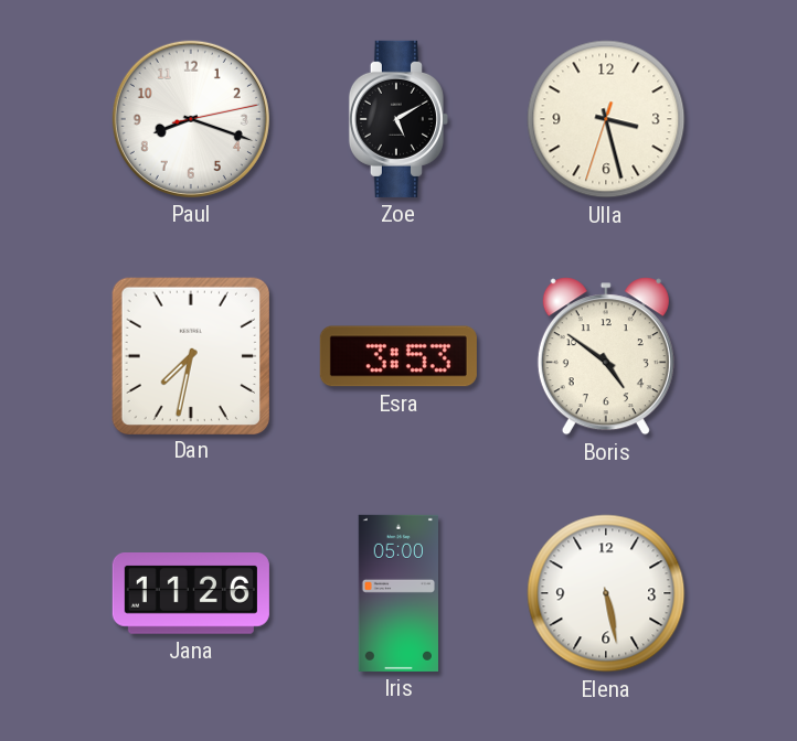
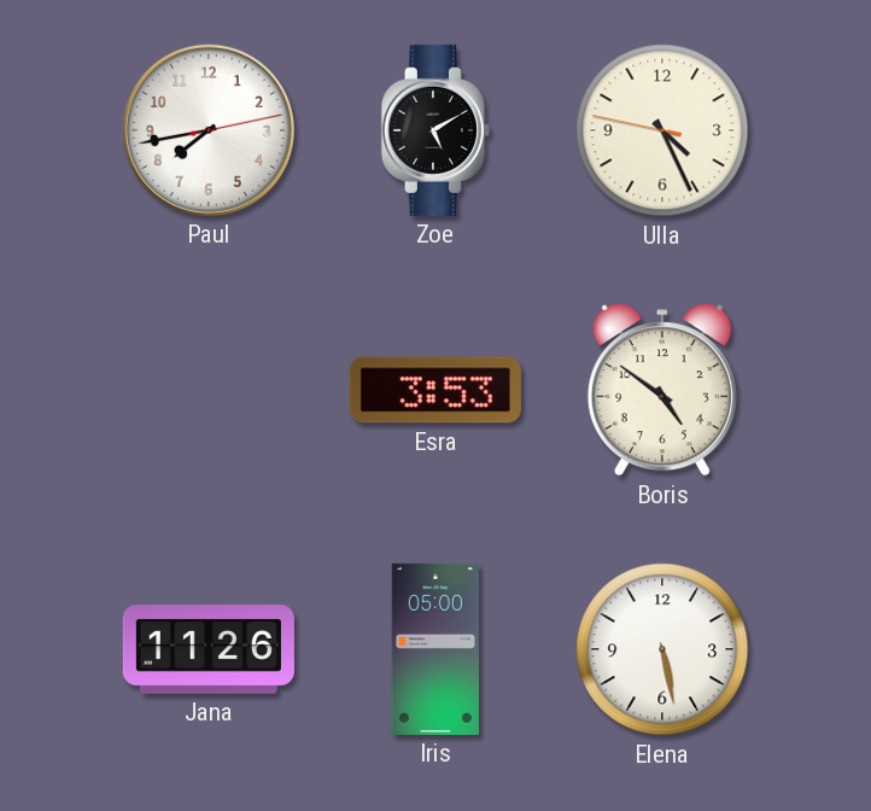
Paul: 8:18 -> 7:43 (209, 130)
Ulla: 3:27 -> 4:25 (662, 130)
Dan: 7:32 -> none (190, 355)
